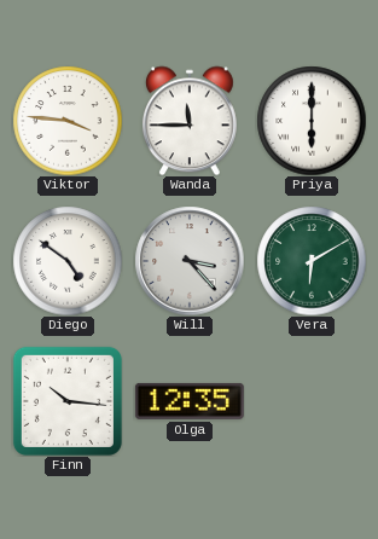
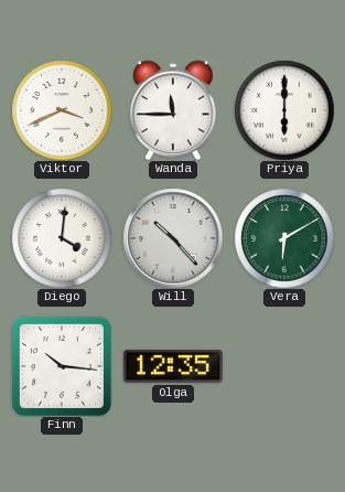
Viktor: 3:46 -> 3:41 (62, 110)
Diego: 4:51 -> 4:01 (62, 238)
Will: 3:23 -> 10:23 (173, 238)
